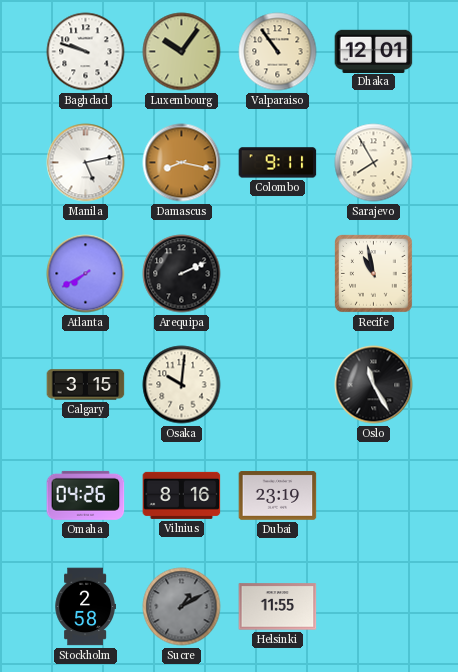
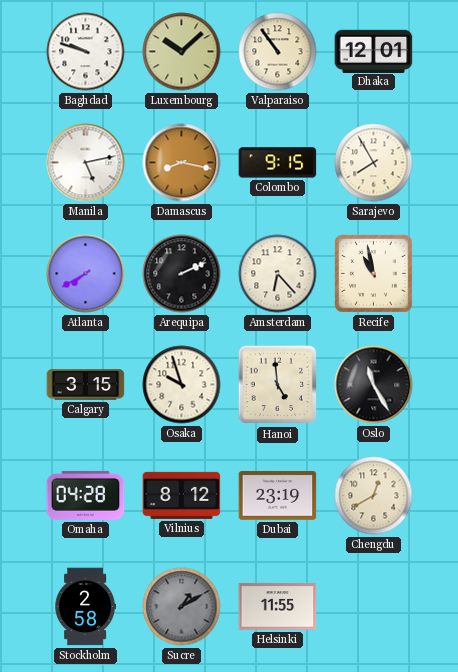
Luxembourg: 10:06 -> 10:08 (182, 52)
Colombo: 9:11 -> 9:15 (278, 163)
Amsterdam: none -> 6:23 (278, 274)
Osaka: 10:01 -> 9:57 (182, 385)
Hanoi: none -> 4:59 (277, 385)
Omaha: 04:26 -> 04:28 (86, 495)
Vilnius: 8:16 -> 8:12 (182, 495)
Chengdu: none -> 12:40 (374, 496)
